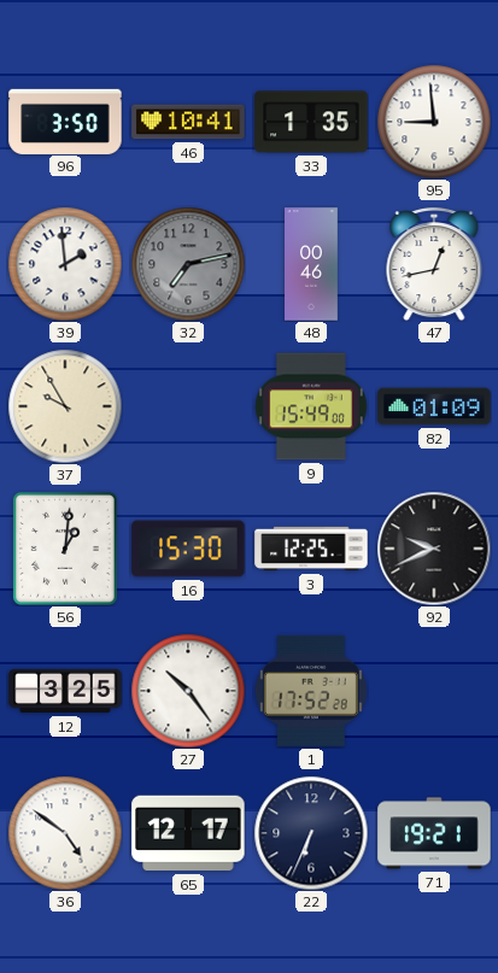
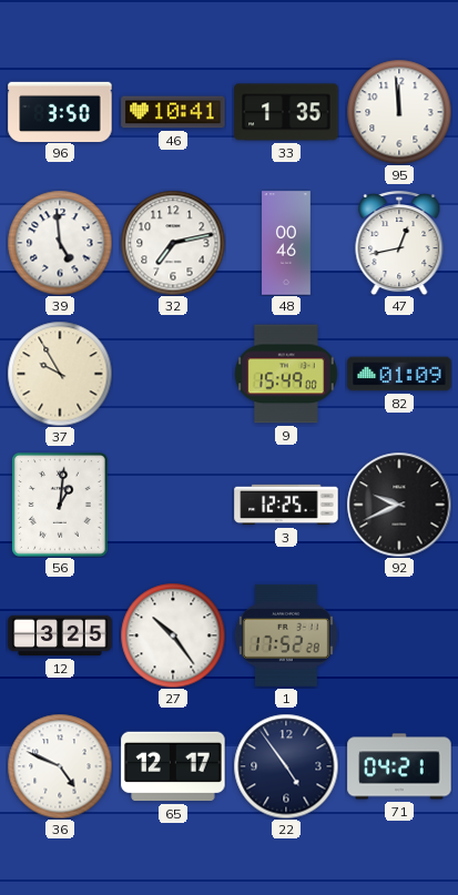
95: 8:59 -> 11:59 (399, 112)
39: 1:59 -> 4:59 (60, 243)
32 dial: grey -> white (173, 243)
16: 15:30 -> none (188, 549)
36: 4:51 -> 4:49 (60, 766)
22: 6:34 -> 4:54 (286, 766)
71: 19:21 -> 04:21 (399, 766)
